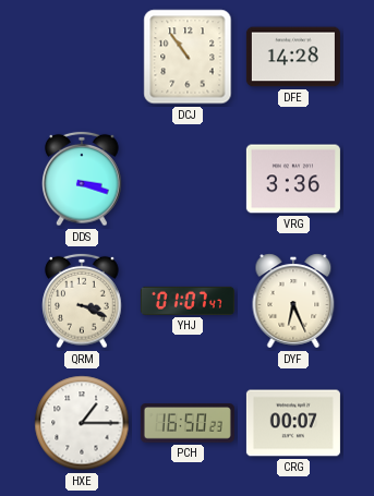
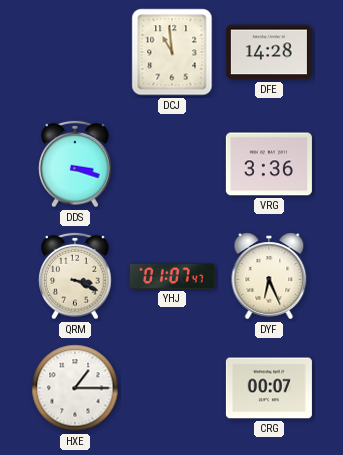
DCJ: 10:54 -> 10:59 (172, 52)
PCH: 16:50 -> none (188, 423)
